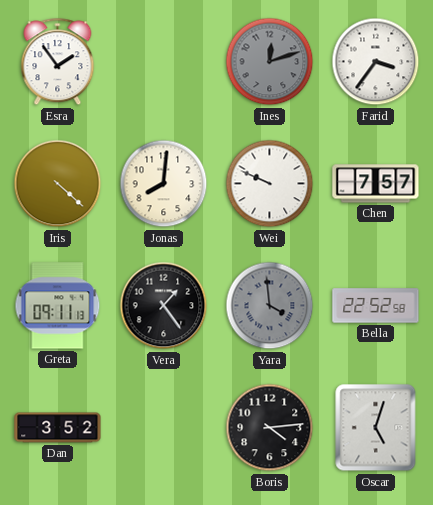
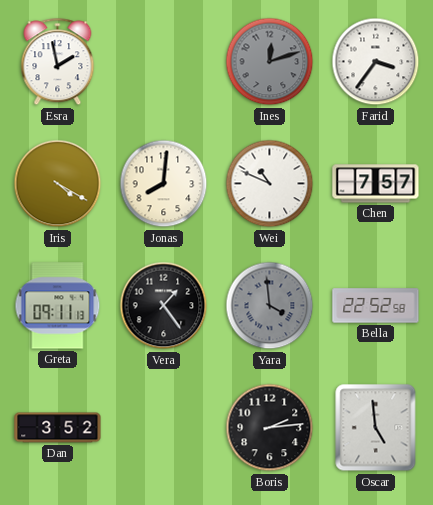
Esra: 1:54 -> 1:58 (58, 62)
Iris: 4:22 -> 4:20 (58, 184)
Wei: 9:49 -> 10:49 (270, 184)
Boris: 4:14 -> 2:14 (270, 428)
Oscar: 5:03 -> 4:59 (376, 428)
